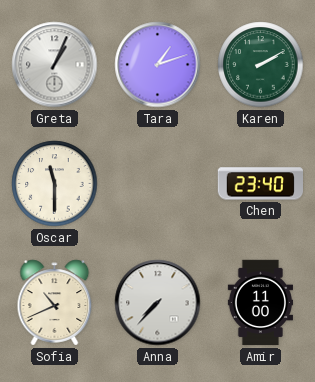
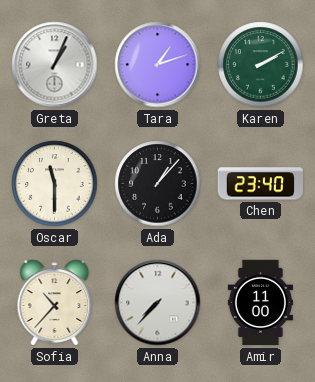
Ada: none -> 1:07 (158, 184)
Sofia: 10:41 -> 10:37 (55, 303)
